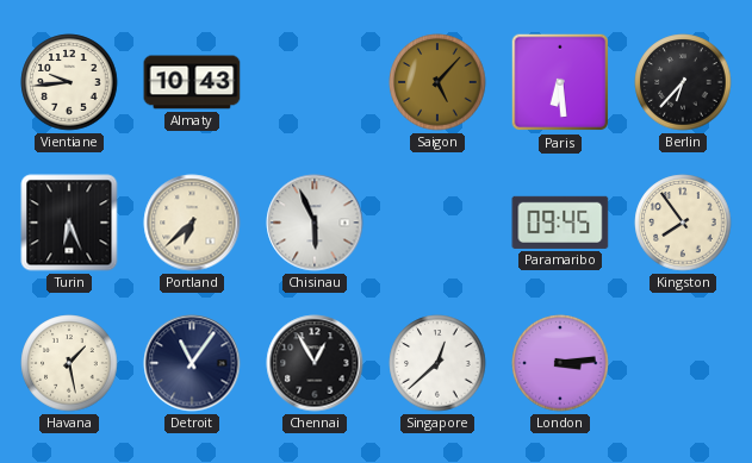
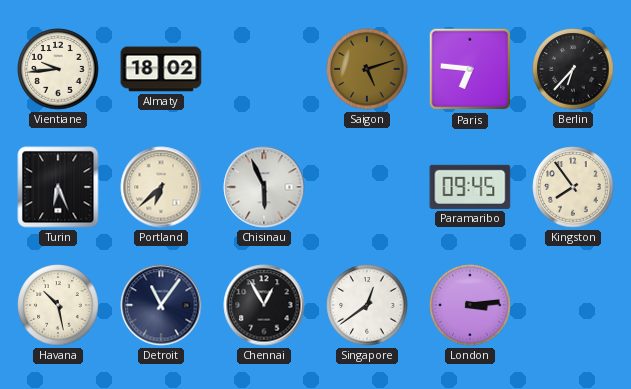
Almaty: 10:43 -> 18:02 (161, 69)
Saigon: 5:07 -> 5:12 (367, 69)
Paris: 6:29 -> 6:46 (470, 69)
Havana: 1:28 -> 10:28 (58, 305)
Singapore: 12:38 -> 12:39 (367, 305)
